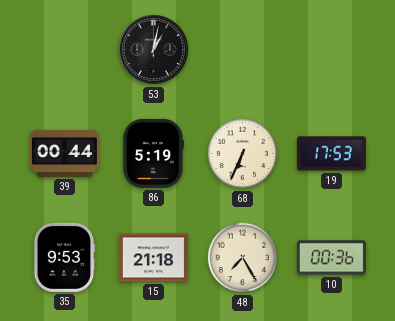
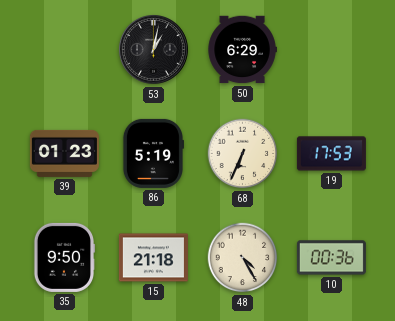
50: none -> 6:29 (242, 50)
39: 00:44 -> 01:23 (64, 153)
35: 9:53 -> 9:50 (63, 257)
48: 7:25 -> 4:25 (243, 258)
